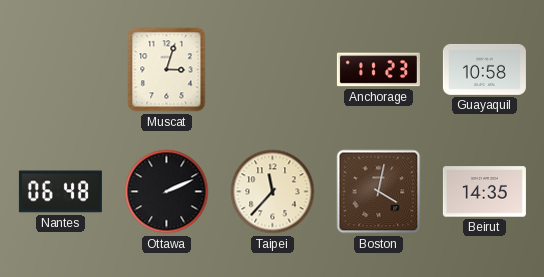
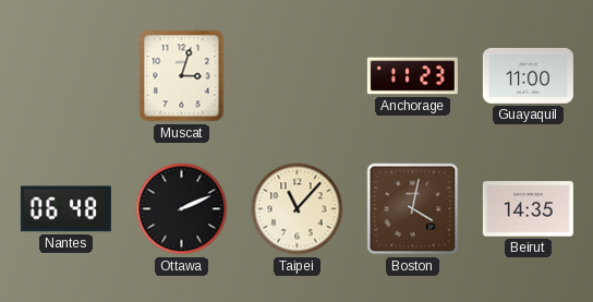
Guayaquil: 10:58 -> 11:00 (528, 75)
Taipei: 11:37 -> 11:07 (298, 209)
